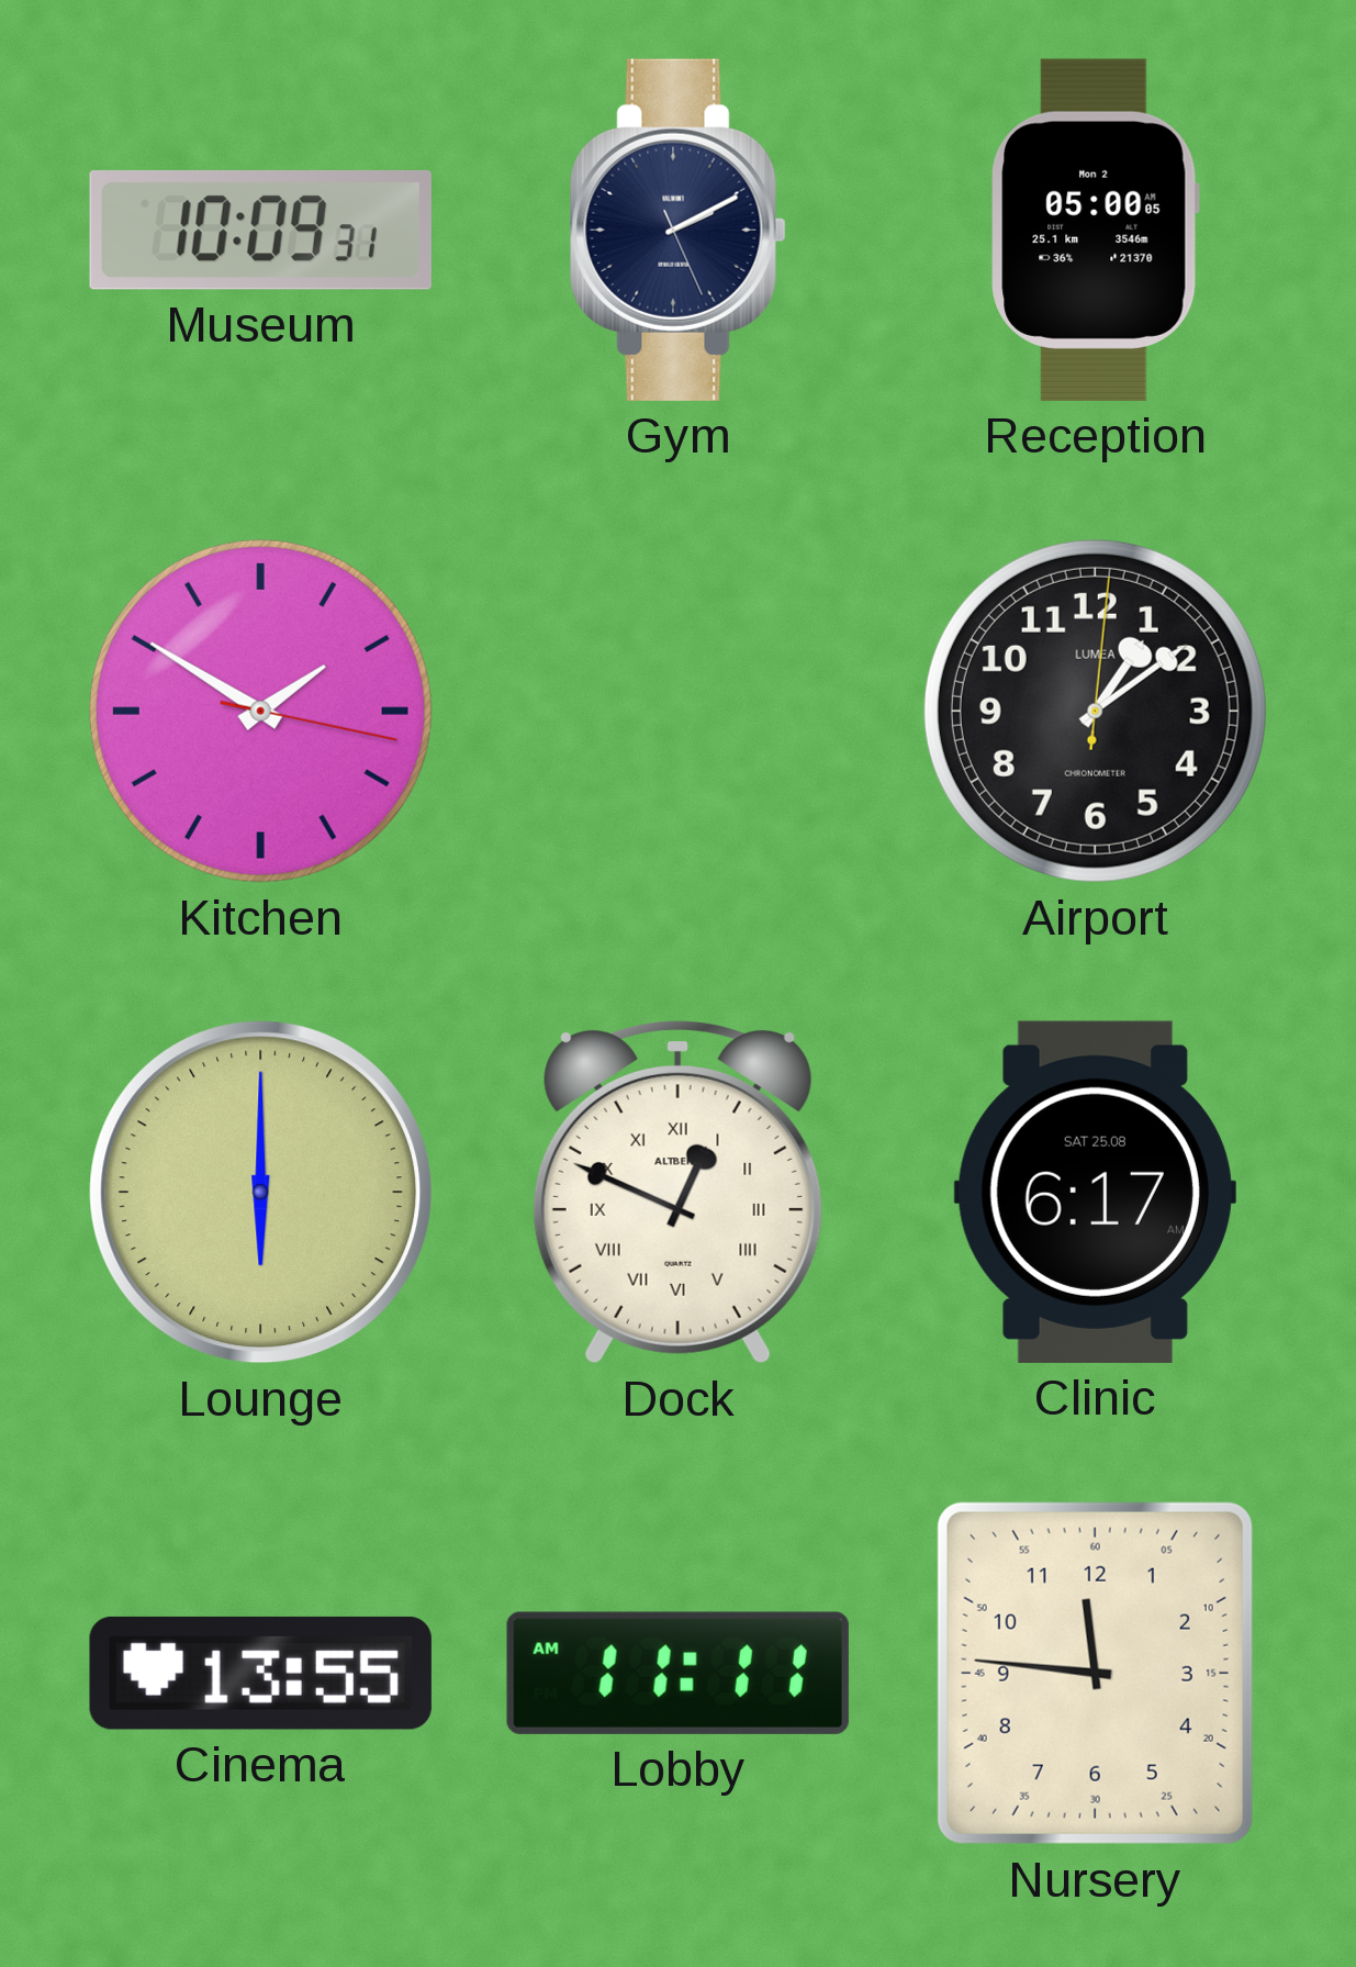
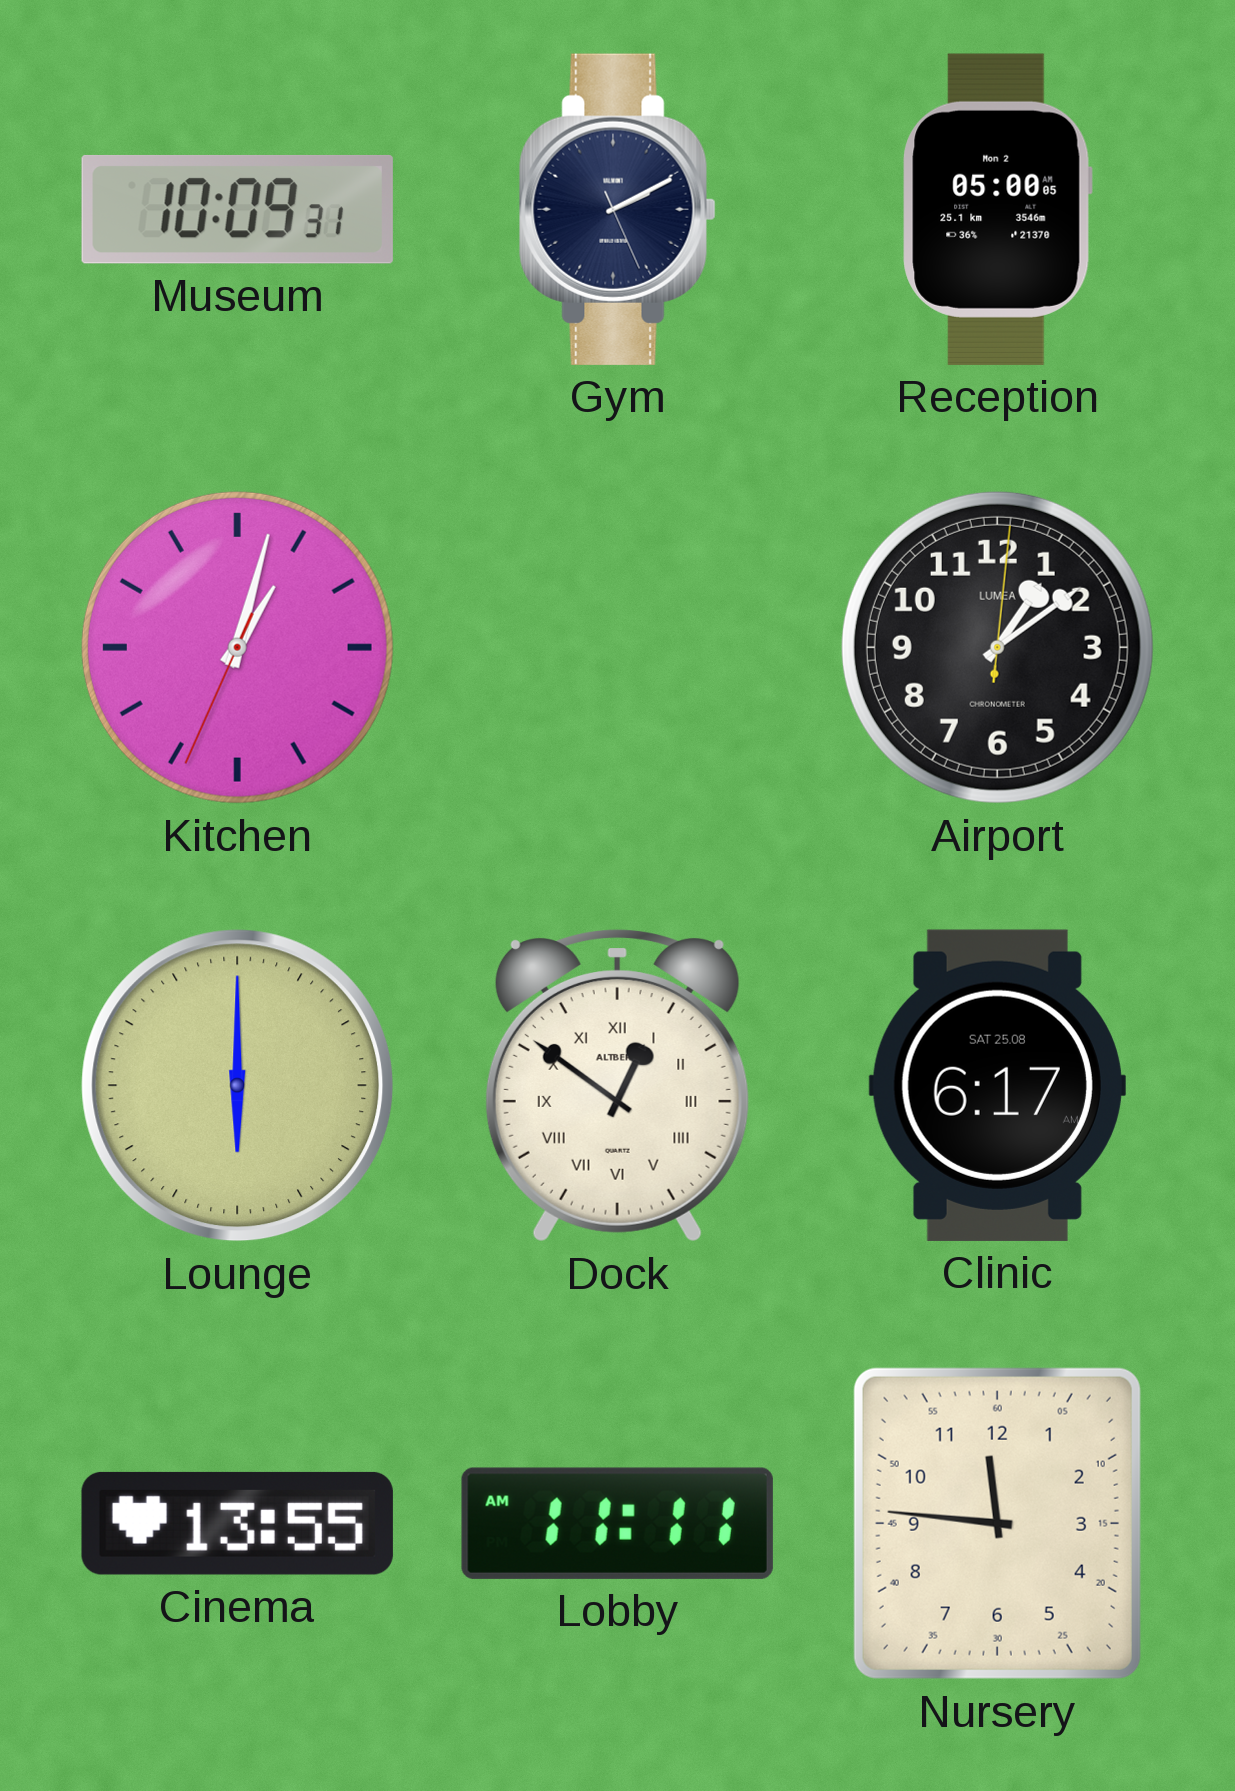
Kitchen: 1:50 -> 1:02 (237, 647)
Dock: 12:49 -> 12:51 (617, 1086)
